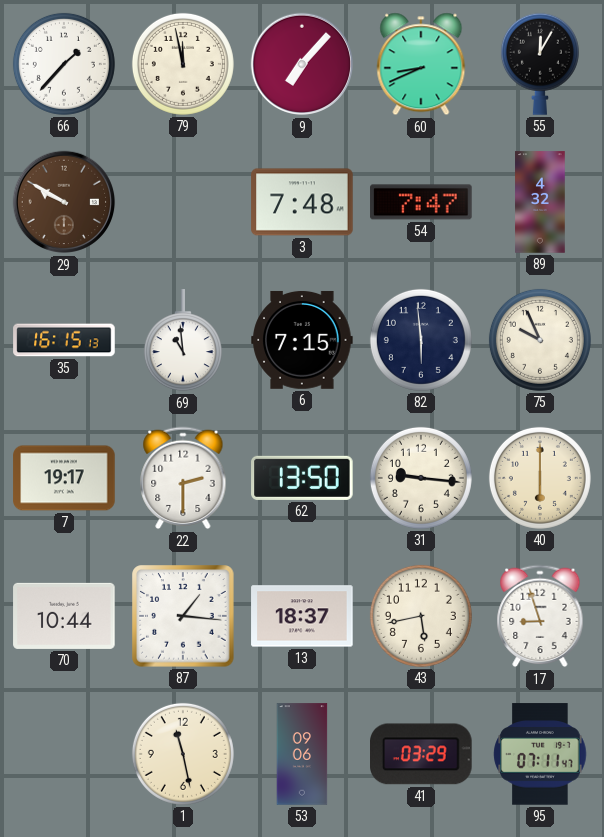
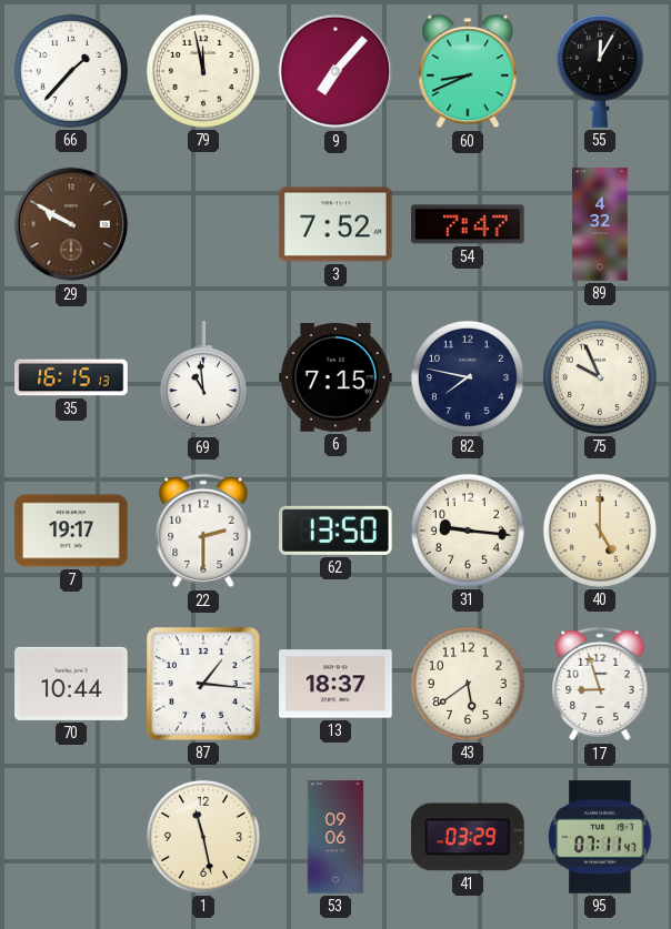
3: 7:48 -> 7:52 (335, 224)
82: 5:59 -> 7:47 (468, 377)
40: 6:00 -> 5:00 (600, 531)
43: 5:43 -> 5:39 (468, 684)
